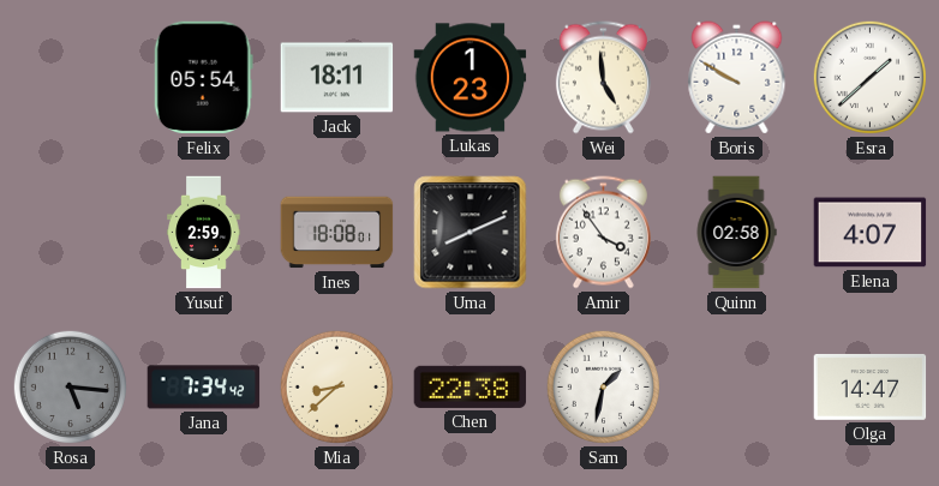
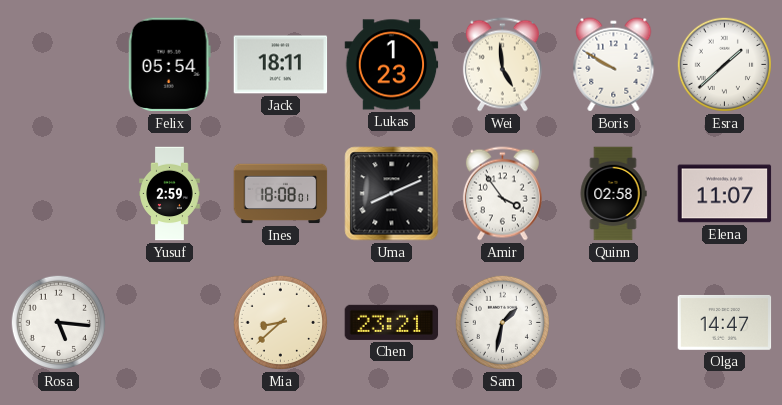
Elena: 4:07 -> 11:07 (725, 194)
Rosa dial: grey -> white (58, 322)
Jana: 7:34 -> none (204, 388)
Chen: 22:38 -> 23:21 (392, 322)
